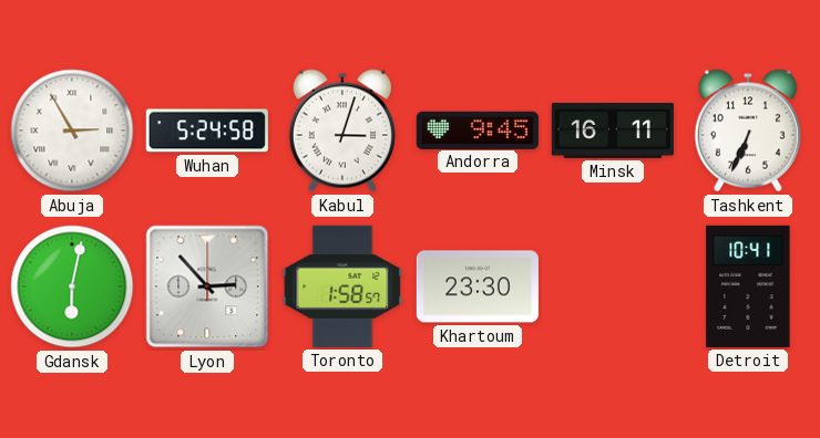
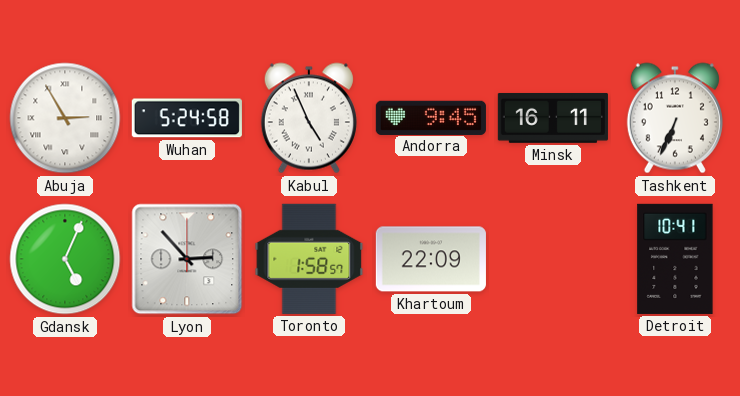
Kabul: 3:03 -> 4:56 (309, 118)
Gdansk: 6:02 -> 5:04 (65, 259)
Khartoum: 23:30 -> 22:09 (431, 259)
